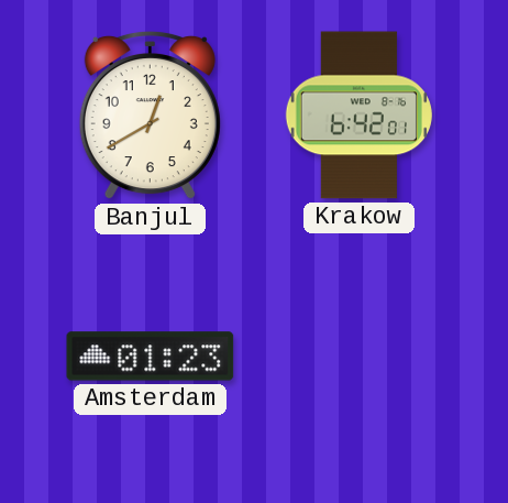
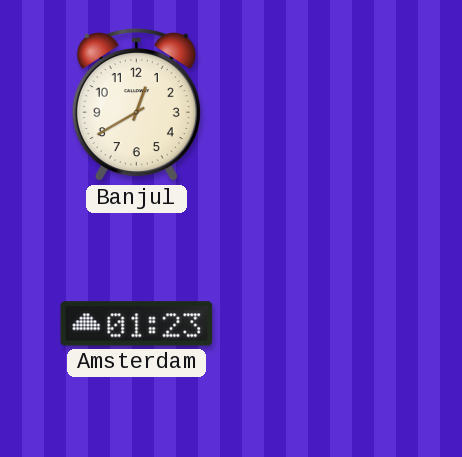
Krakow: 6:42 -> none (358, 116)
